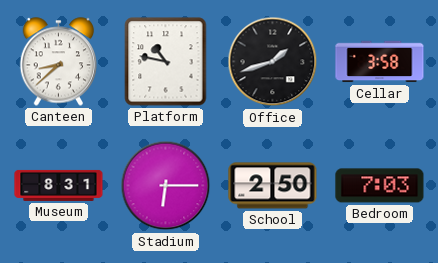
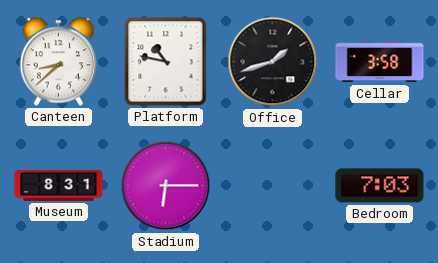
School: 2:50 -> none (273, 186)
